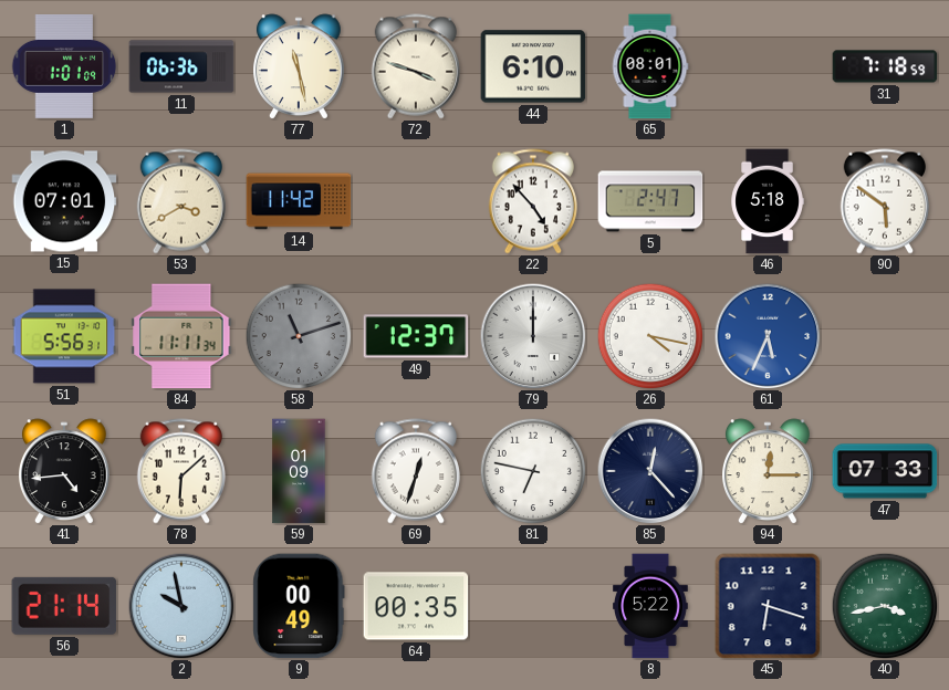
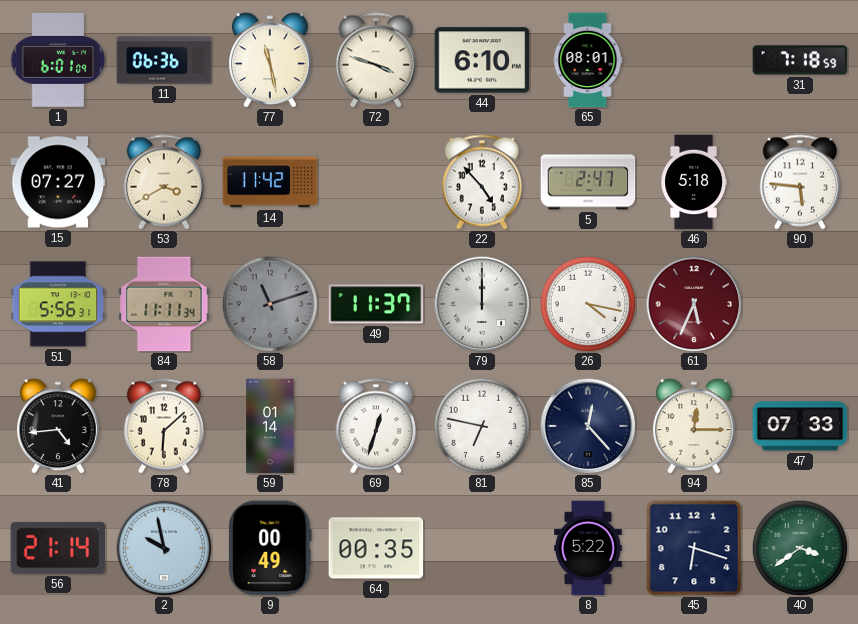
1: 1:01 -> 6:01 (58, 60)
15: 07:01 -> 07:27 (58, 182)
90: 5:51 -> 5:46 (800, 182)
49: 12:37 -> 11:37 (376, 304)
61 dial: blue -> burgundy (694, 304)
59: 01:09 -> 01:14 (270, 426)
40: 3:43 -> 3:39 (800, 548)
